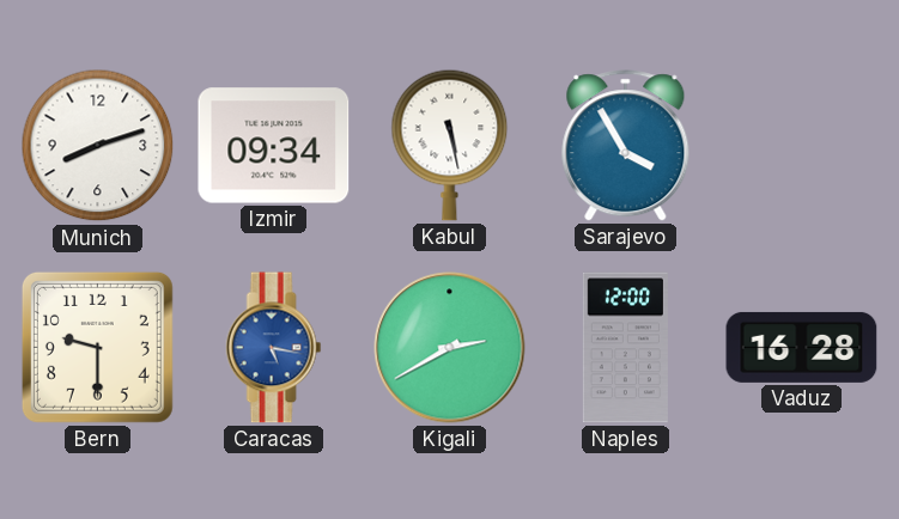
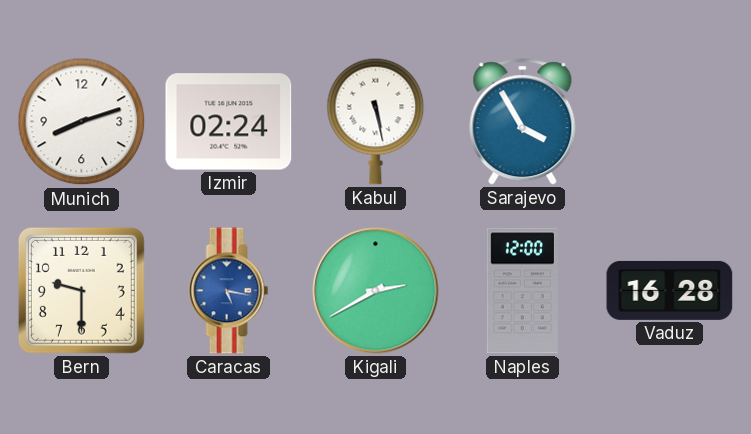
Izmir: 09:34 -> 02:24 (229, 122)
